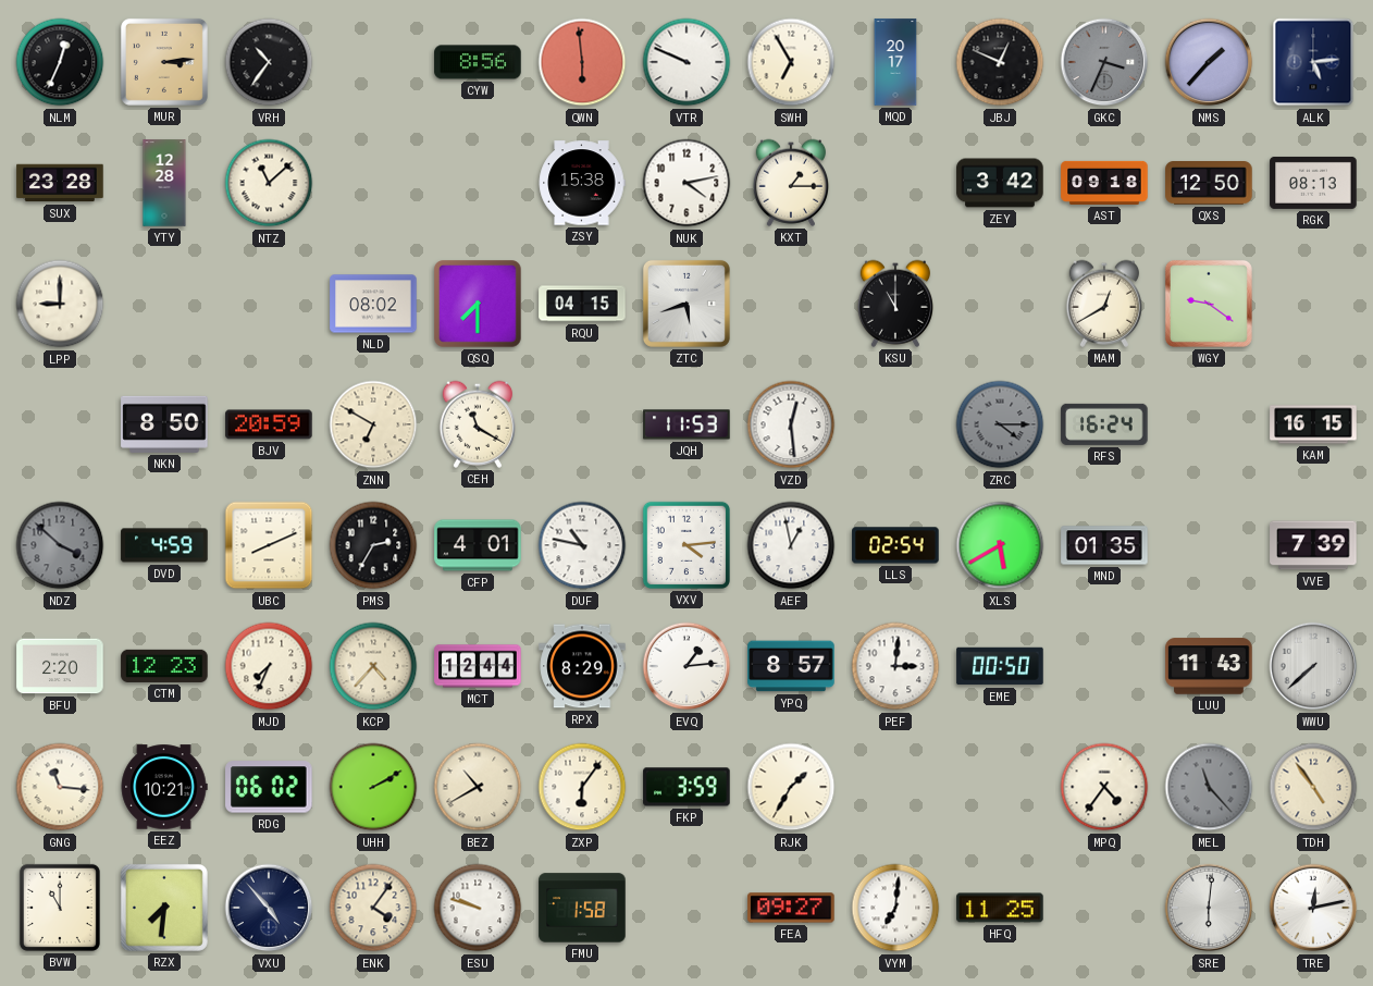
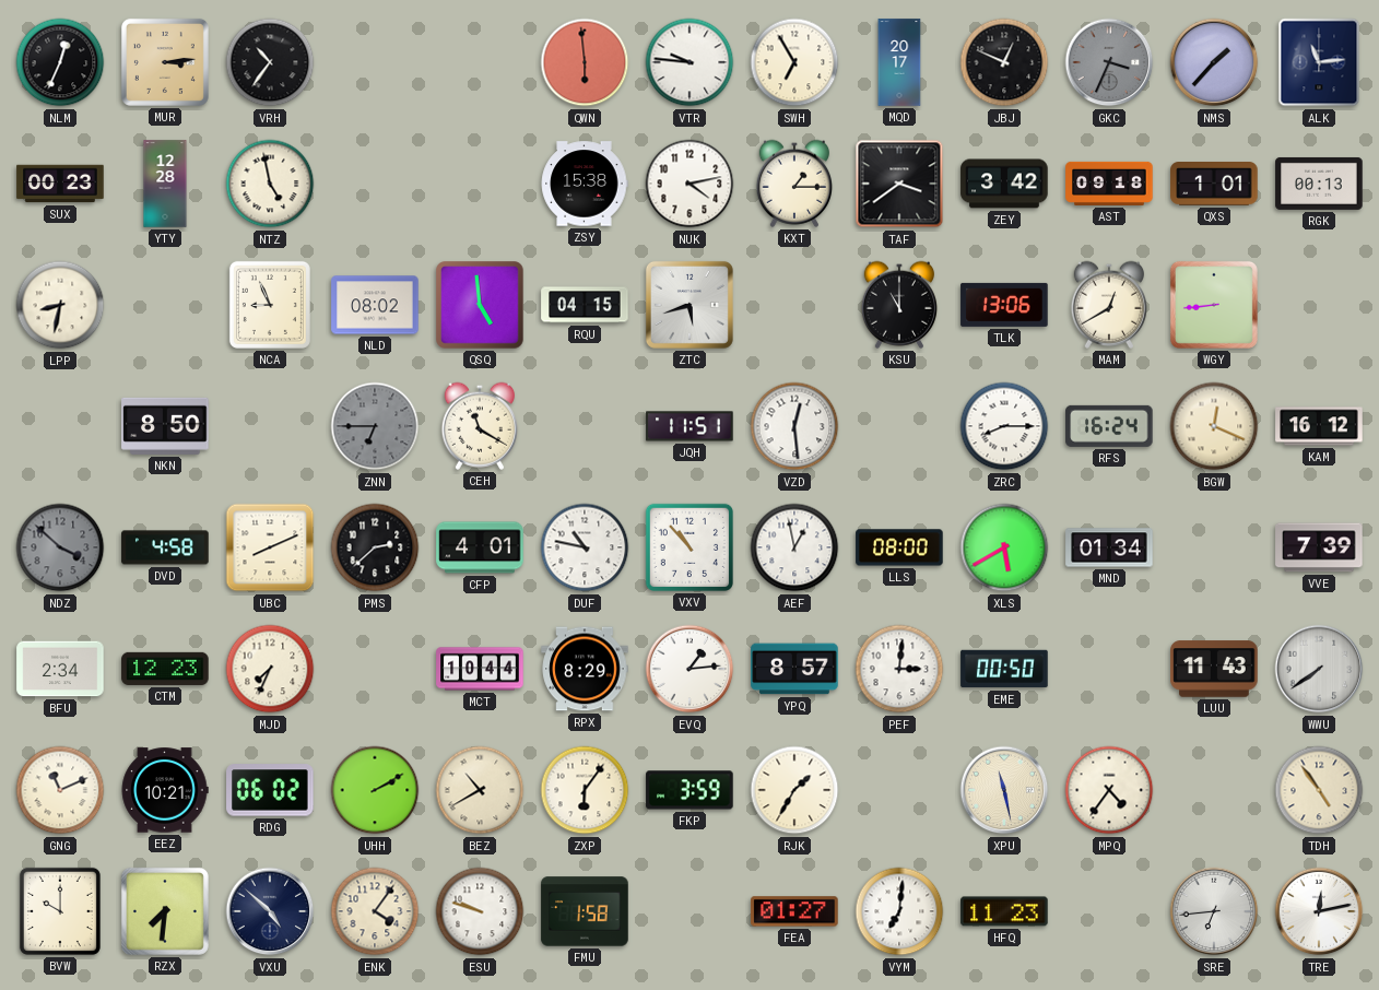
CYW: 8:56 -> none (478, 62)
VTR: 9:49 -> 9:46 (689, 62)
ALK: 5:14 -> 11:14 (1319, 62)
SUX: 23:28 -> 00:23 (60, 184)
NTZ: 11:08 -> 4:58 (270, 184)
TAF: none -> 3:39 (899, 184)
QXS: 12:50 -> 1:01 (1214, 185)
RGK: 08:13 -> 00:13 (1319, 184)
LPP: 9:00 -> 8:32 (60, 305)
NCA: none -> 8:56 (270, 305)
QSQ: 7:30 -> 4:59 (480, 305)
TLK: none -> 13:06 (1004, 305)
WGY: 9:21 -> 8:44 (1214, 305)
BJV: 20:59 -> none (269, 424)
ZNN: 6:50 -> 6:45 (375, 426)
ZNN dial: cream -> grey (375, 426)
JQH: 11:53 -> 11:51 (689, 426)
ZRC: 4:15 -> 8:15 (1004, 426)
ZRC dial: grey -> white (1004, 426)
BGW: none -> 12:19 (1214, 426)
KAM: 16:15 -> 16:12 (1319, 426)
DVD: 4:59 -> 4:58 (165, 547)
PMS: 2:35 -> 2:38 (375, 547)
VXV: 4:14 -> 10:53 (689, 547)
LLS: 02:54 -> 08:00 (899, 547)
MND: 01:35 -> 01:34 (1109, 547)
BFU: 2:20 -> 2:34 (60, 669)
KCP: 4:37 -> none (373, 666)
MCT: 12:44 -> 10:44 (480, 669)
WWU: 7:38 -> 7:39 (1319, 669)
GNG: 11:16 -> 11:11 (60, 790)
XPU: none -> 11:28 (1004, 790)
MEL: 11:23 -> none (1209, 787)
BVW: 11:00 -> 10:00 (60, 911)
VXU: 4:53 -> 4:52 (270, 911)
FEA: 09:27 -> 01:27 (794, 911)
HFQ: 11:25 -> 11:23 (1004, 911)
SRE: 6:01 -> 6:44 (1214, 911)
